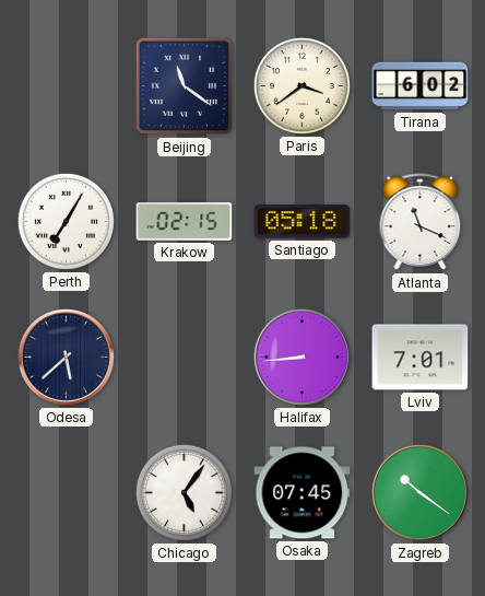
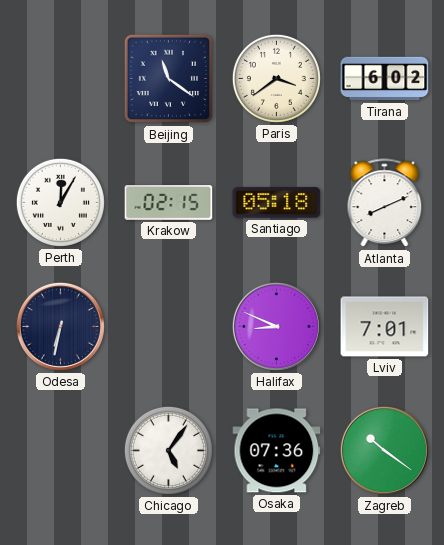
Perth: 7:05 -> 12:05 (60, 202)
Atlanta: 11:19 -> 8:11 (385, 203)
Odesa: 5:38 -> 6:32 (60, 326)
Halifax: 8:44 -> 8:49 (276, 326)
Osaka: 07:45 -> 07:36 (277, 451)
